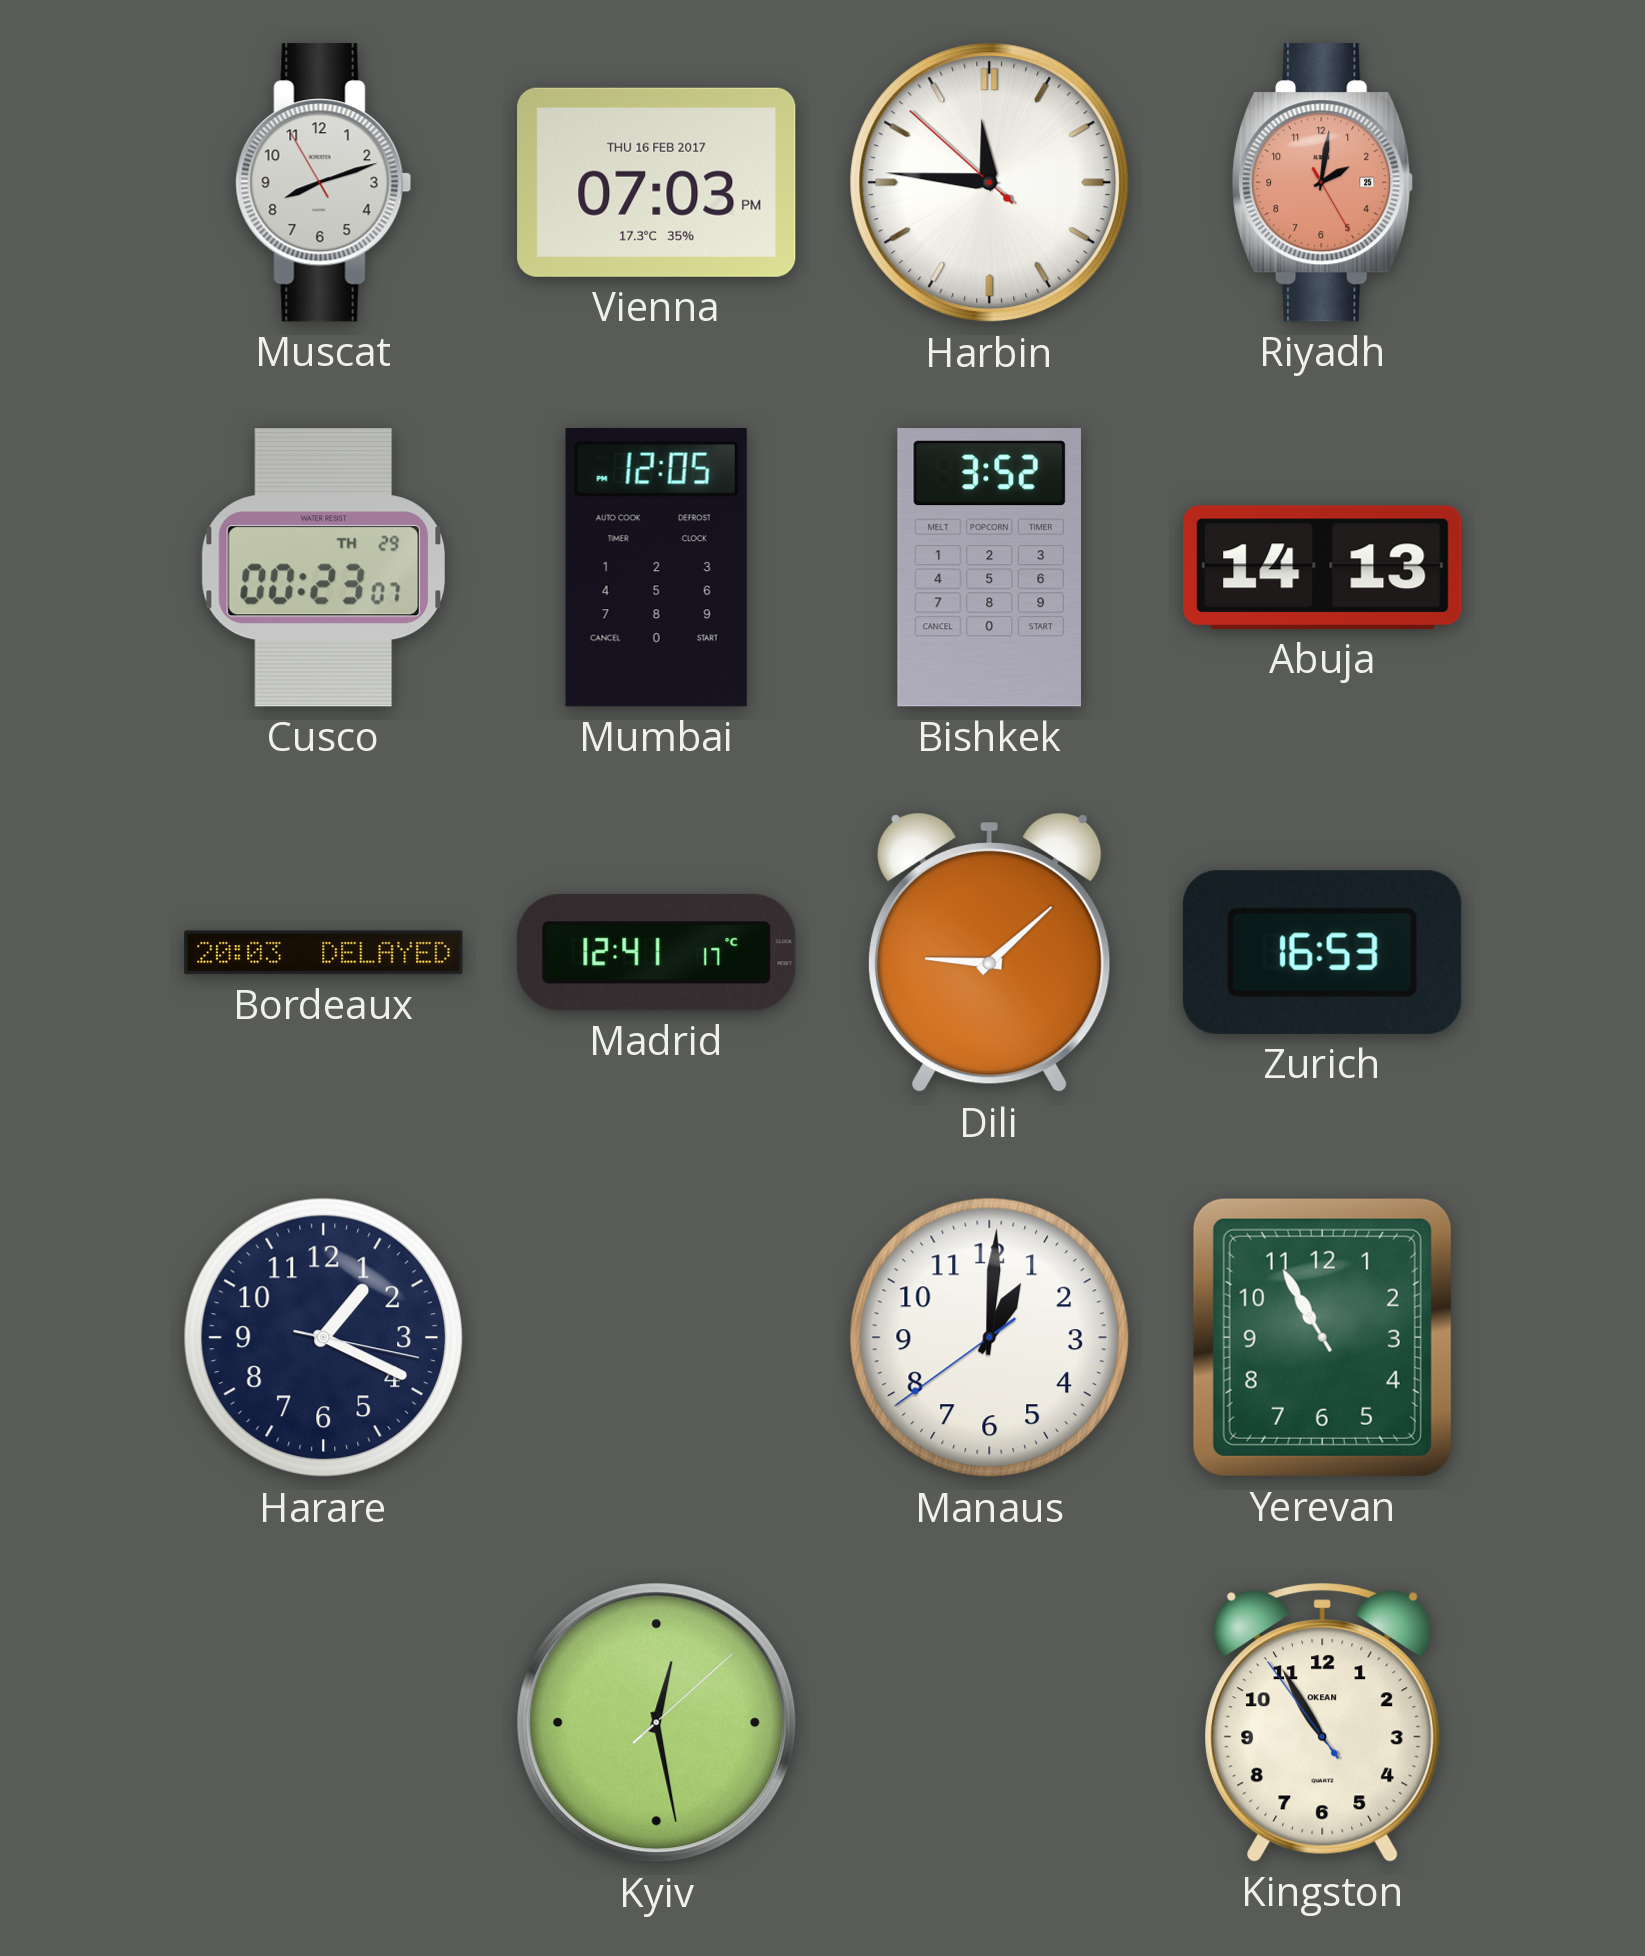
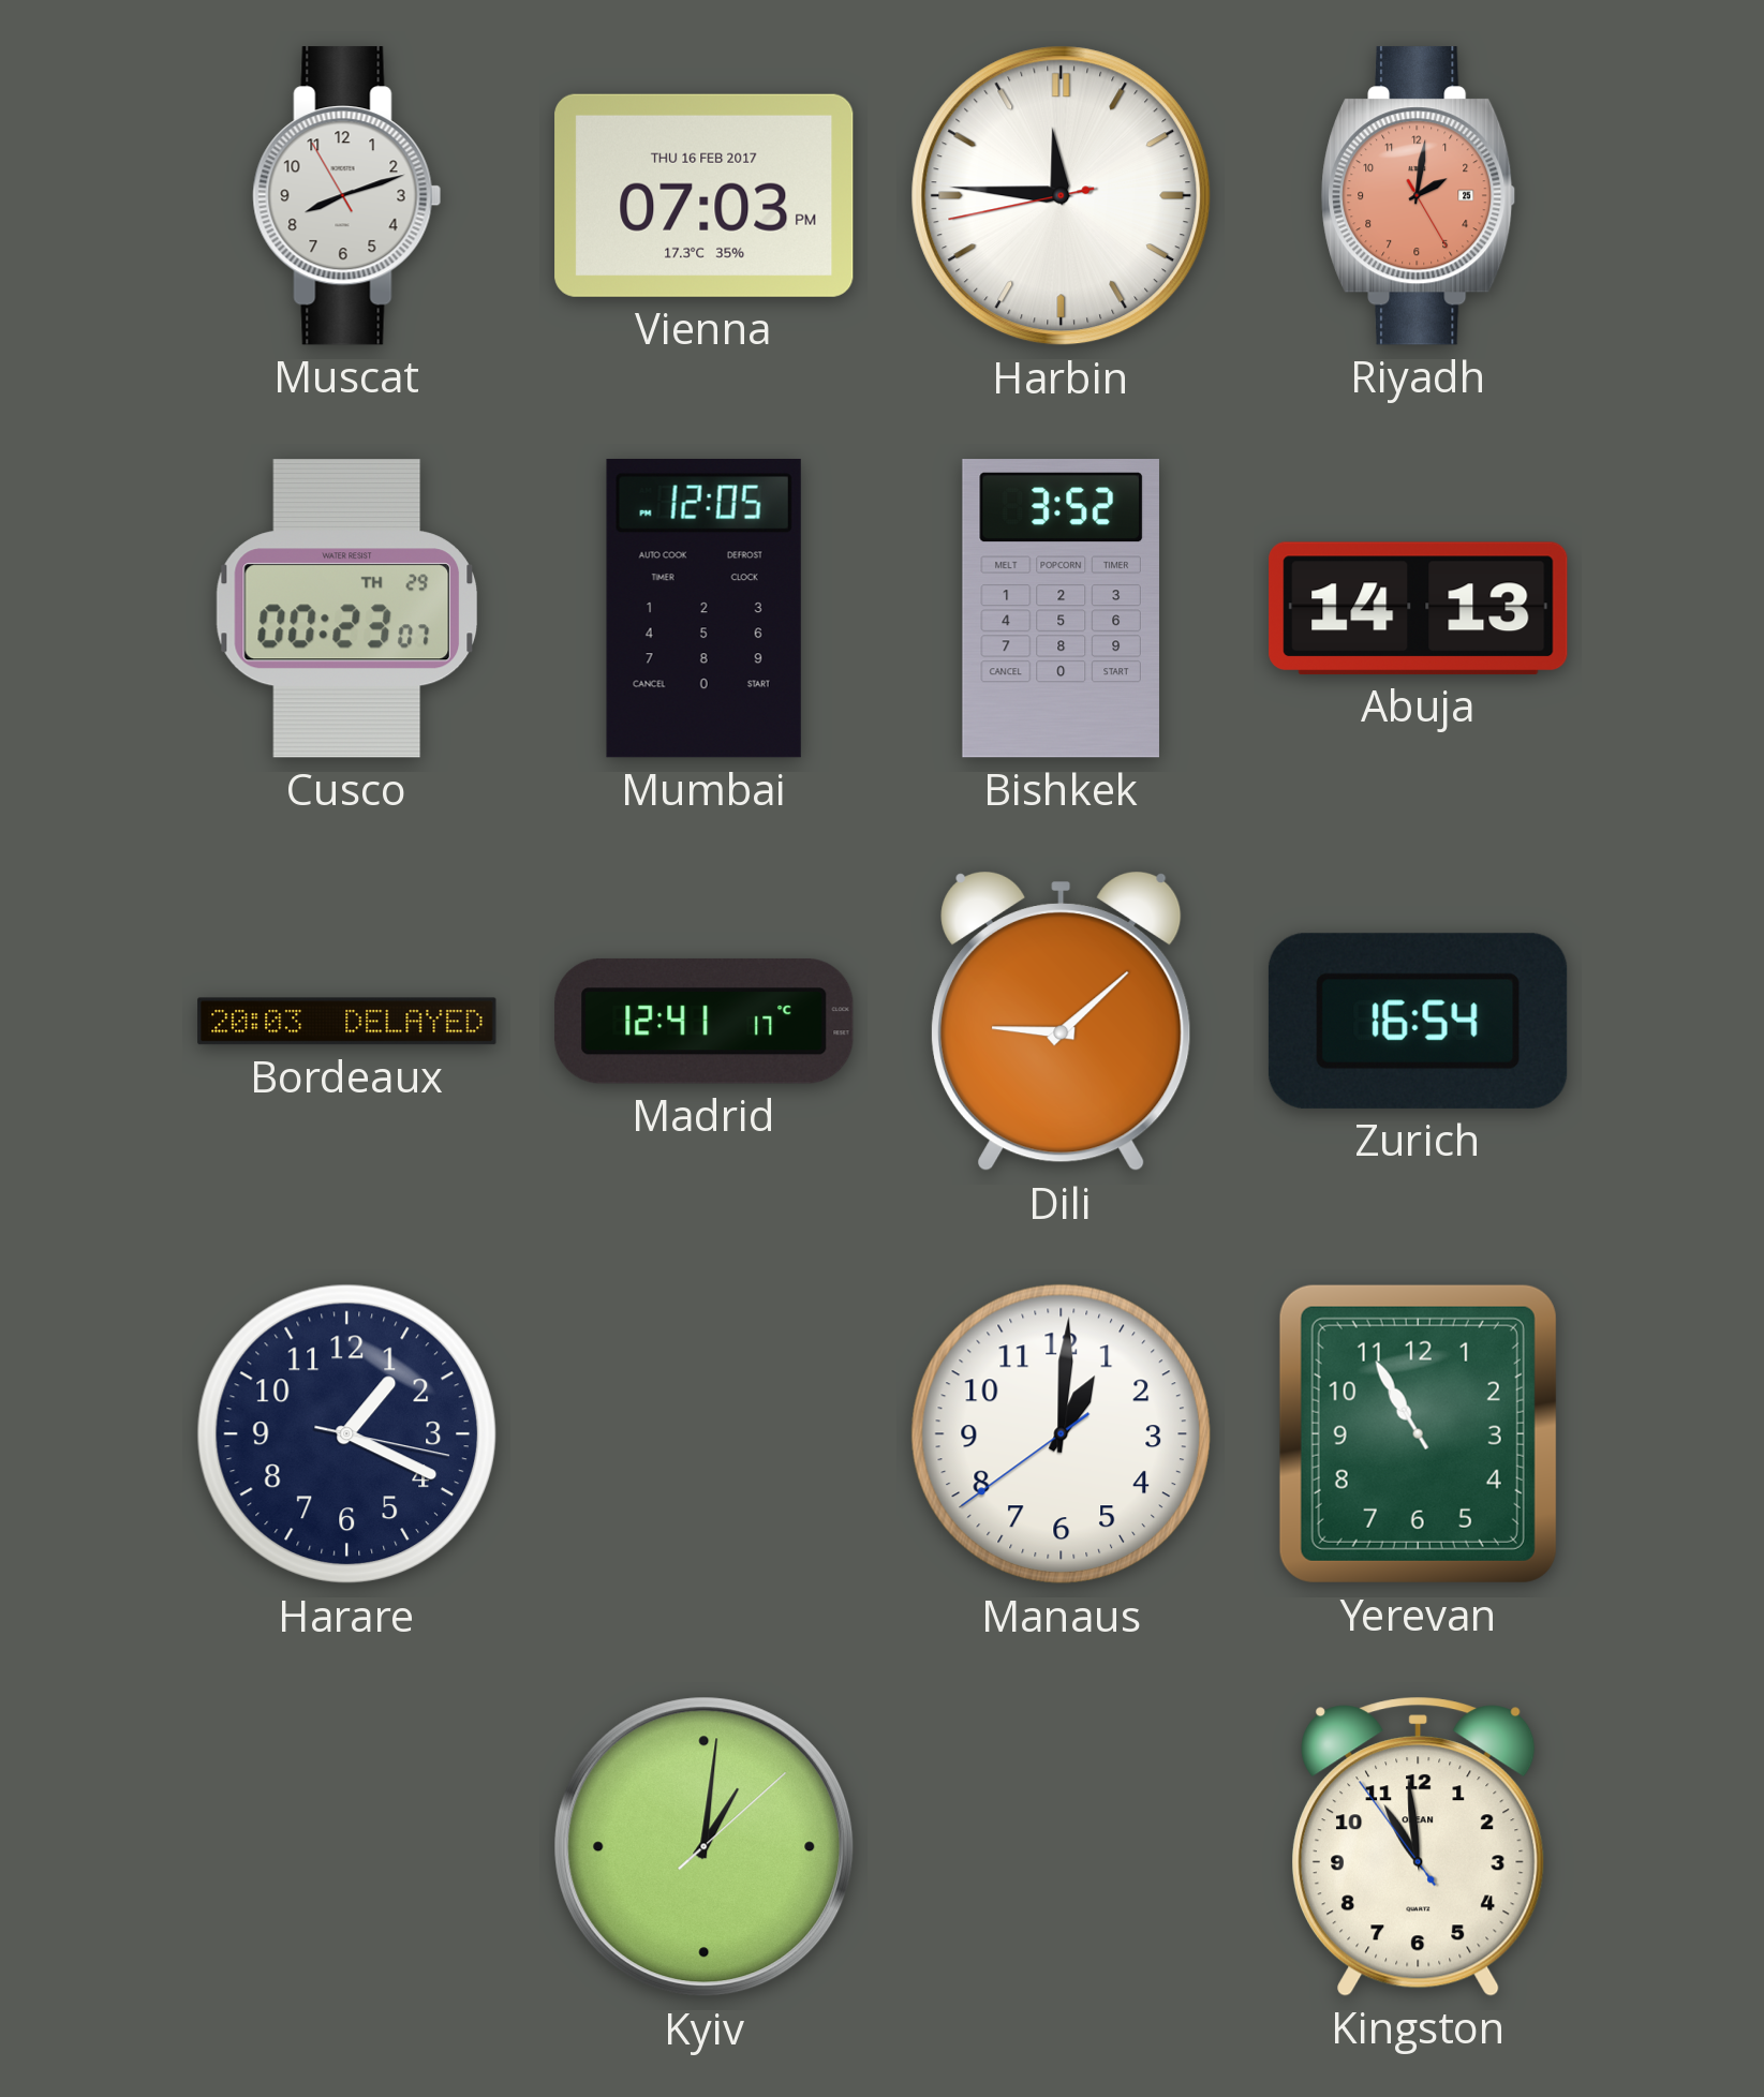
Harbin: 11:45:52 -> 11:45:43 (1062, 196)
Zurich: 16:53 -> 16:54 (1418, 1021)
Kyiv: 12:28 -> 1:01 (705, 1847)
Kingston: 10:54 -> 10:58 (1419, 1846)
